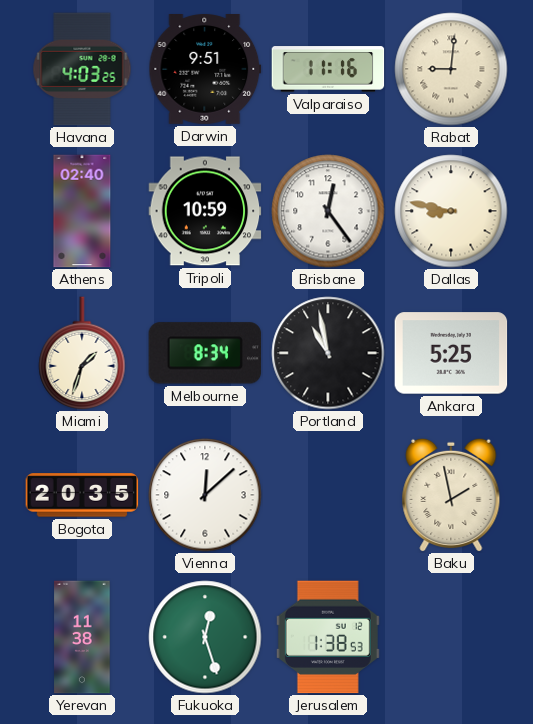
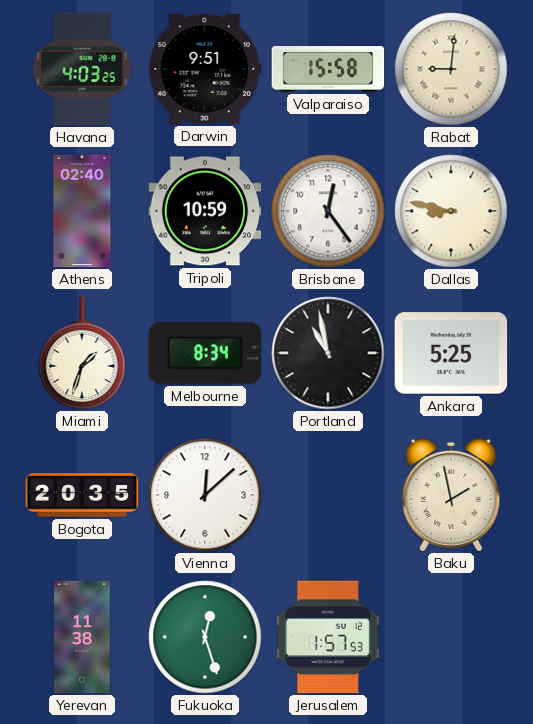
Valparaiso: 11:16 -> 15:58 (328, 69)
Jerusalem: 1:38 -> 1:57 (328, 637)
